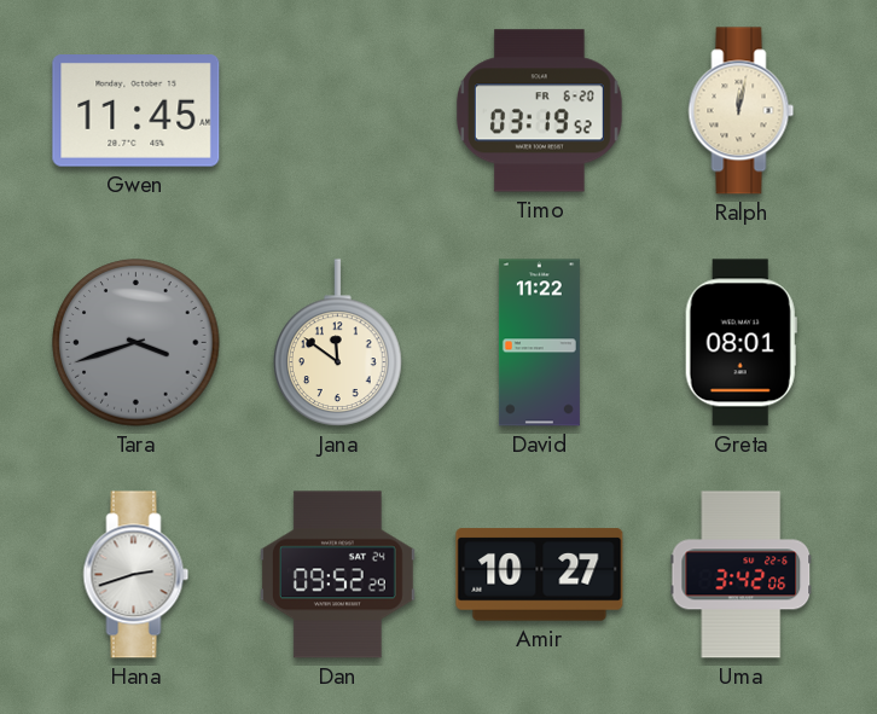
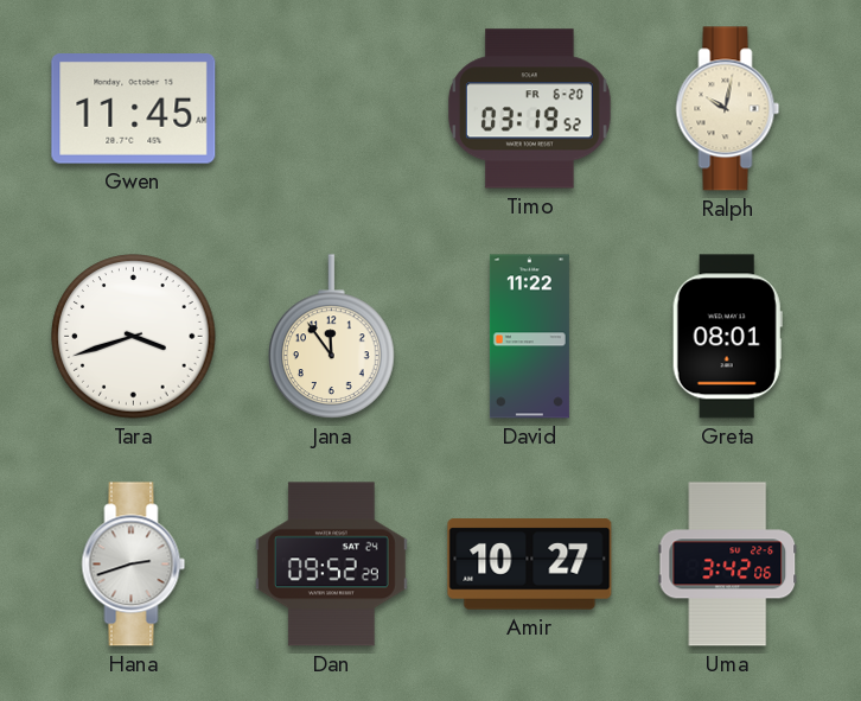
Ralph: 12:02 -> 10:02 (728, 109)
Tara dial: grey -> white (134, 337)
Jana: 11:51 -> 11:54 (332, 337)
